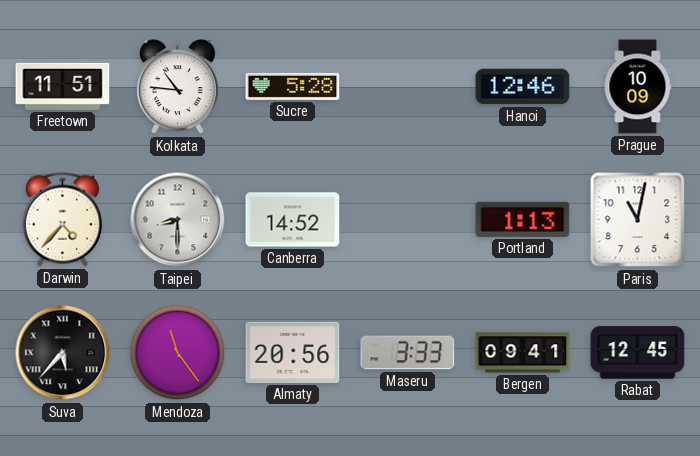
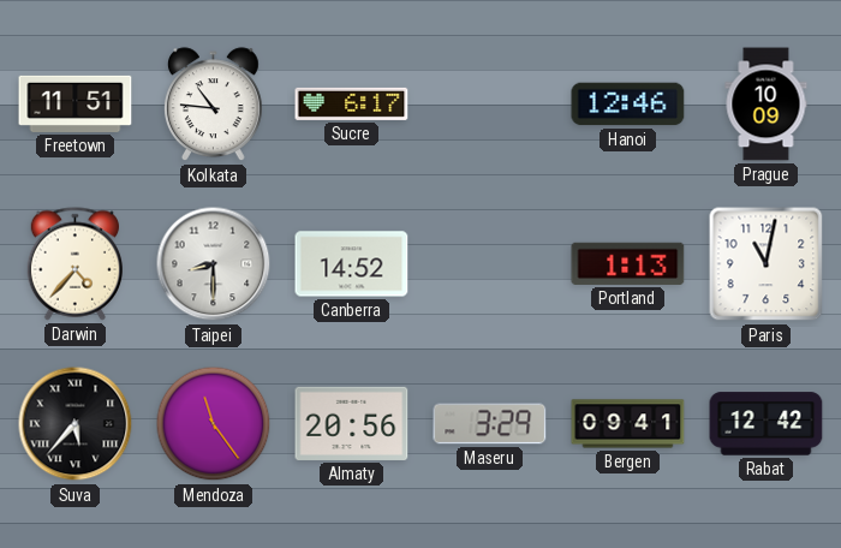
Sucre: 5:28 -> 6:17 (352, 103)
Maseru: 3:33 -> 3:29 (490, 424)
Rabat: 12:45 -> 12:42 (767, 424)
